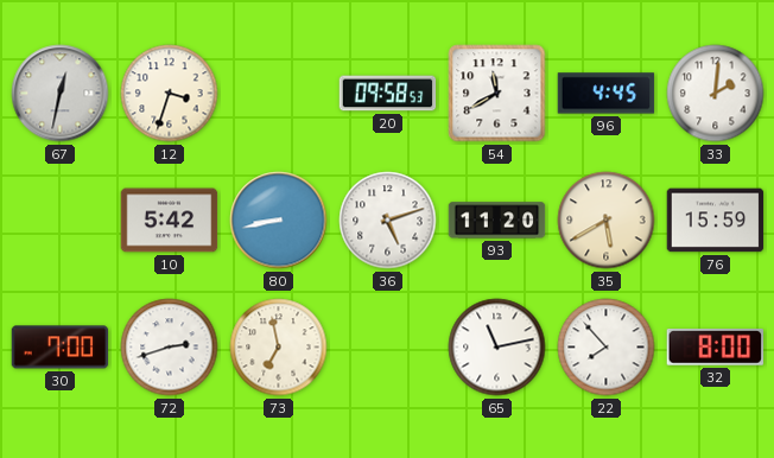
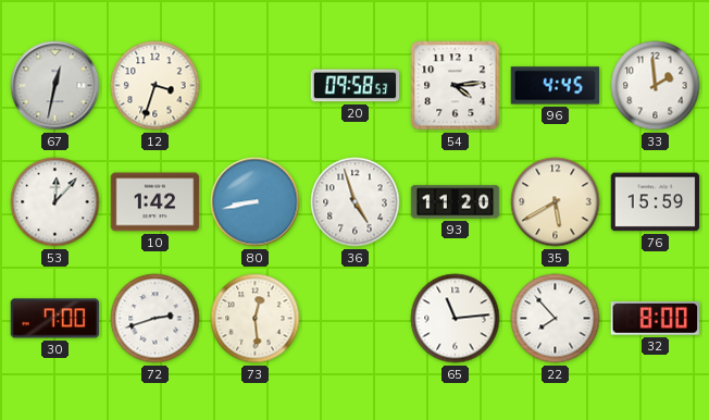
54: 11:40 -> 4:14 (456, 86)
33: 2:01 -> 1:59 (656, 86)
53: none -> 12:07 (55, 202)
10: 5:42 -> 1:42 (156, 202)
36: 5:12 -> 4:57 (356, 202)
73: 6:58 -> 12:29 (256, 319)
65: 11:13 -> 11:14 (456, 319)
